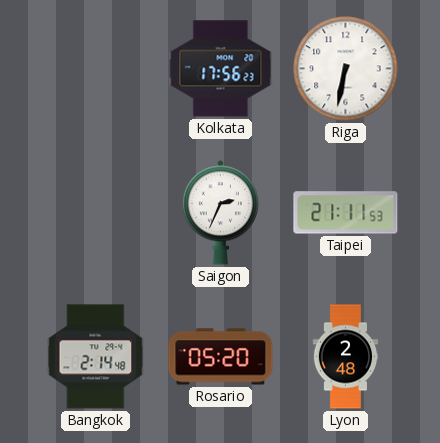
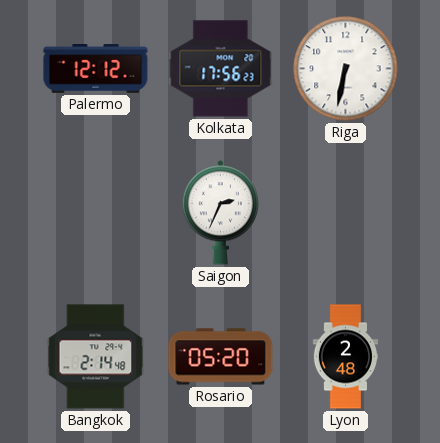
Palermo: none -> 12:12 (96, 69)
Taipei: 21:11 -> none (346, 213)
